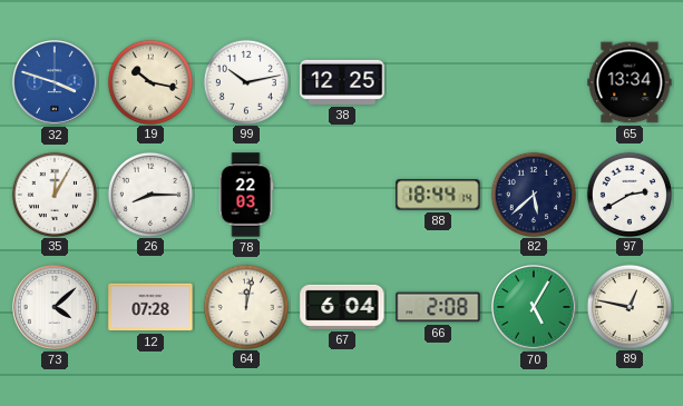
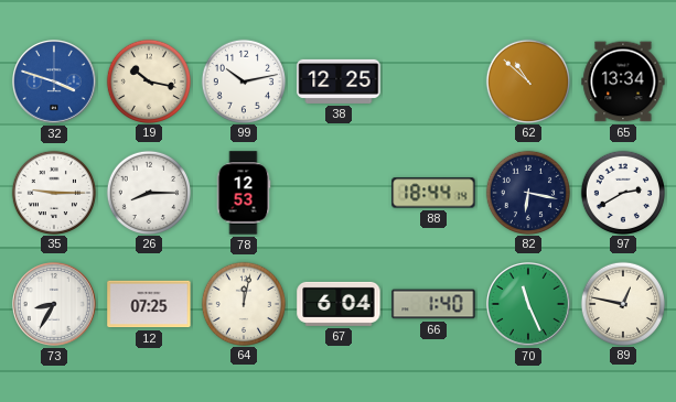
62: none -> 10:52 (527, 80)
35: 12:05 -> 9:15 (53, 192)
78: 22:03 -> 12:53 (244, 193)
82: 5:38 -> 6:17 (527, 192)
73: 4:08 -> 8:35 (55, 305)
12: 07:28 -> 07:25 (149, 304)
66: 2:08 -> 1:40 (433, 304)
70: 5:05 -> 11:26 (529, 305)
